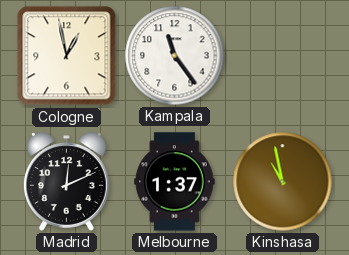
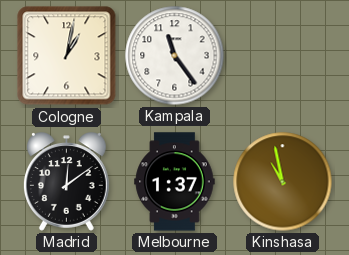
Cologne: 12:58 -> 1:02 (67, 56)
Madrid: 12:11 -> 12:09 (66, 182)
